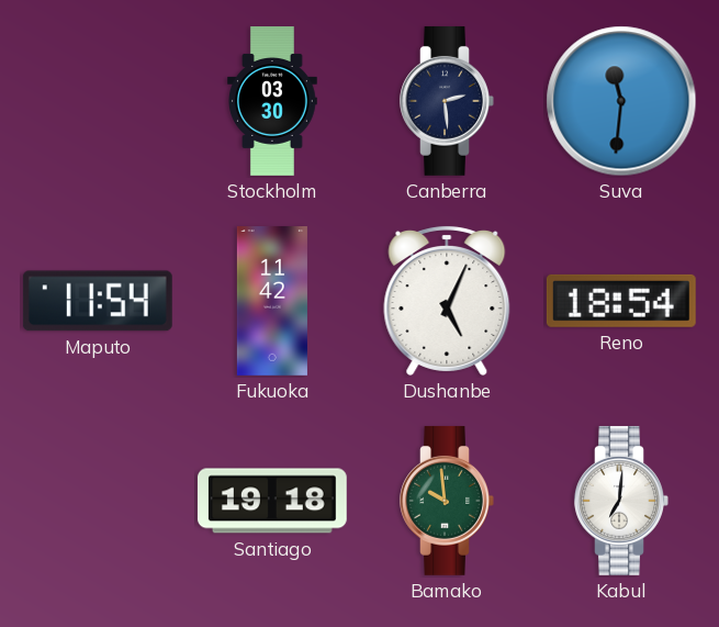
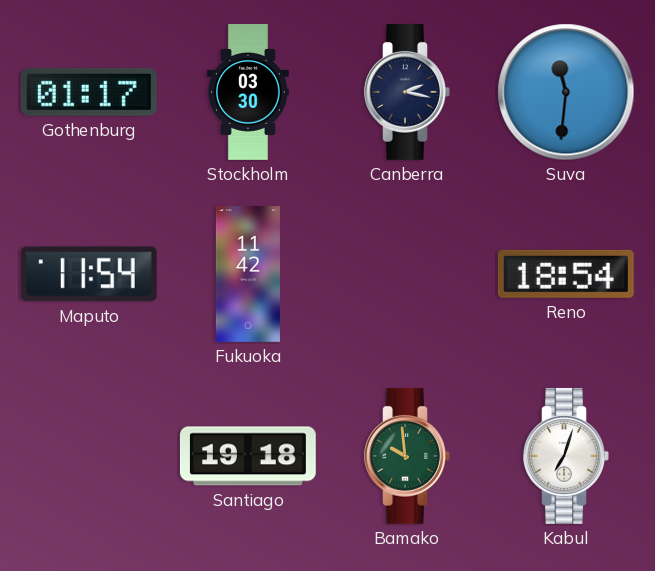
Gothenburg: none -> 01:17 (89, 92)
Canberra: 2:29 -> 2:17 (407, 92)
Dushanbe: 5:04 -> none (447, 300)
Kabul: 7:01 -> 7:03 (566, 456)
